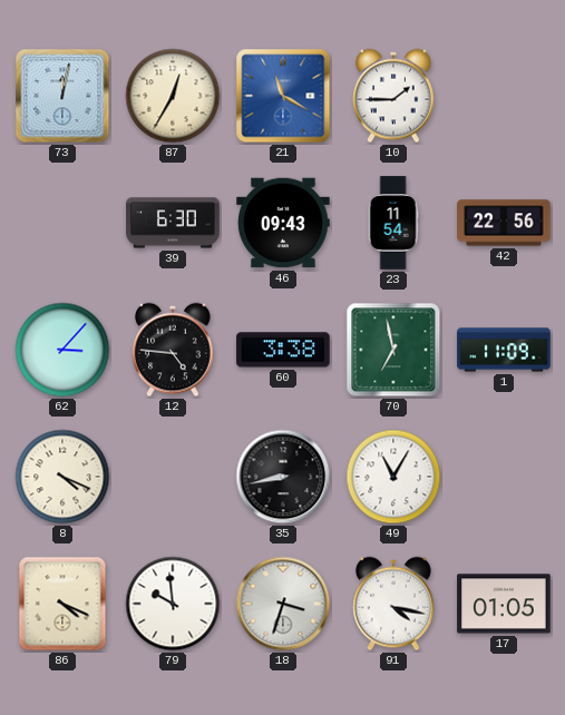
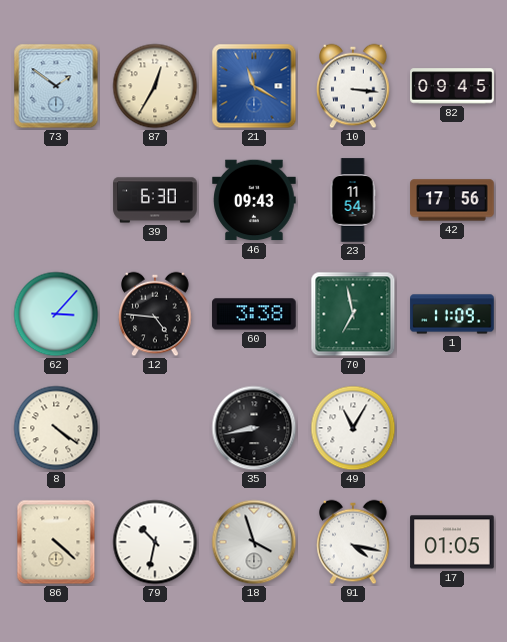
73: 12:02 -> 1:51 (56, 86)
10: 1:45 -> 3:16 (353, 86)
82: none -> 09:45 (452, 86)
42: 22:56 -> 17:56 (452, 200)
8: 4:19 -> 4:21 (56, 428)
86: 4:19 -> 4:22 (56, 542)
79: 9:59 -> 10:32 (155, 542)
18: 3:33 -> 3:57 (254, 542)
